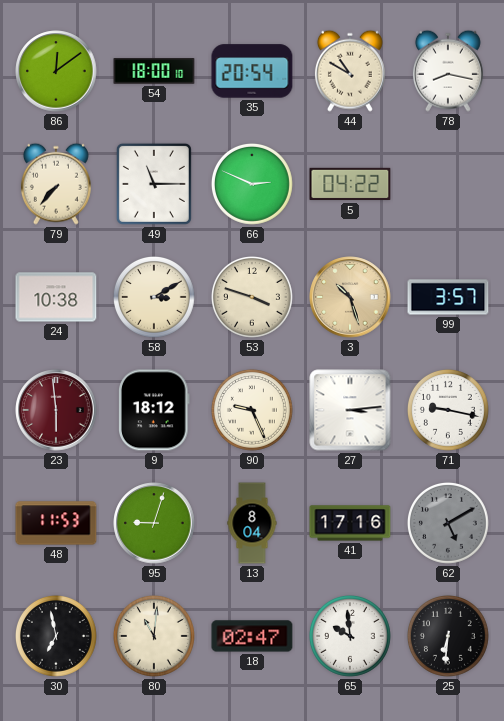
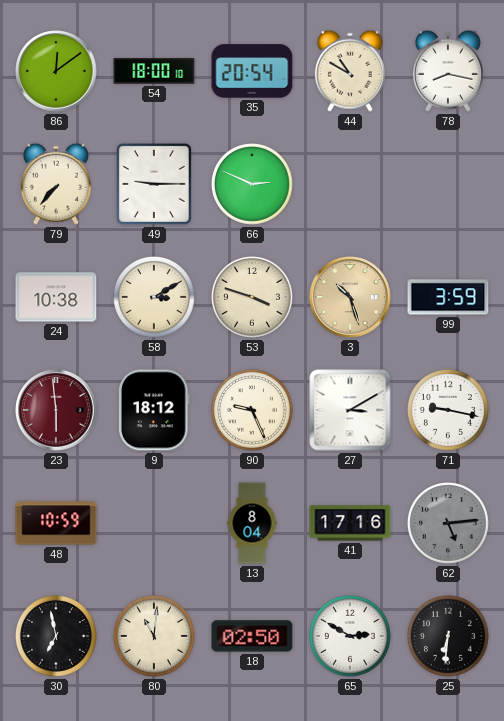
49: 11:15 -> 9:15 (154, 184)
5: 04:22 -> none (350, 184)
99: 3:57 -> 3:59 (448, 297)
27: 3:14 -> 3:10 (350, 410)
48: 11:53 -> 10:59 (56, 523)
95: 9:03 -> none (154, 523)
62: 5:10 -> 5:14 (448, 523)
18: 02:47 -> 02:50 (252, 636)
65: 9:59 -> 2:50 (350, 636)
